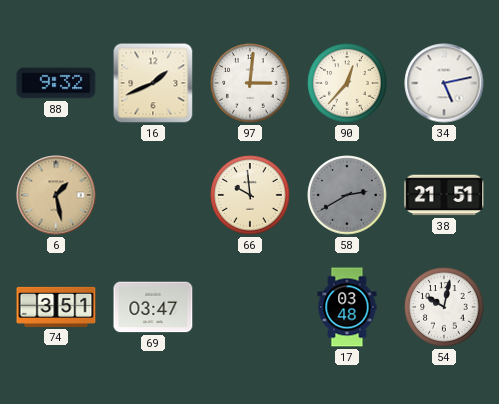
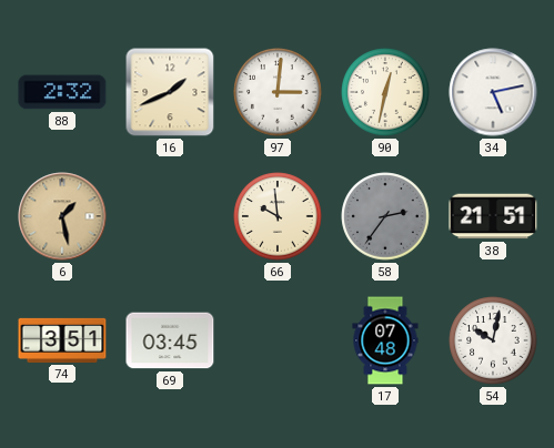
88: 9:32 -> 2:32 (62, 92)
90: 12:37 -> 12:32 (385, 92)
58: 2:40 -> 2:36 (385, 216)
69: 03:47 -> 03:45 (170, 340)
17: 03:48 -> 07:48 (385, 340)
